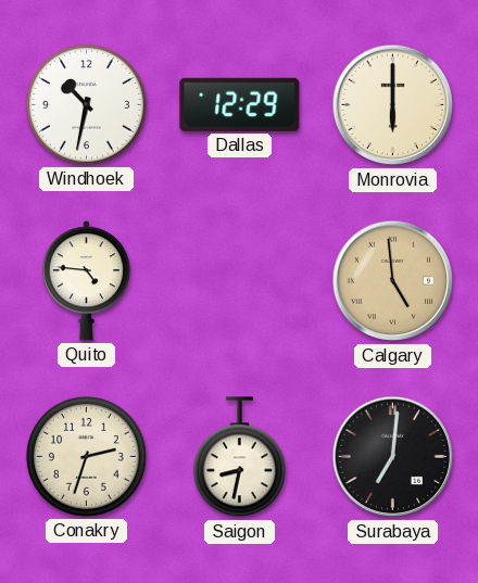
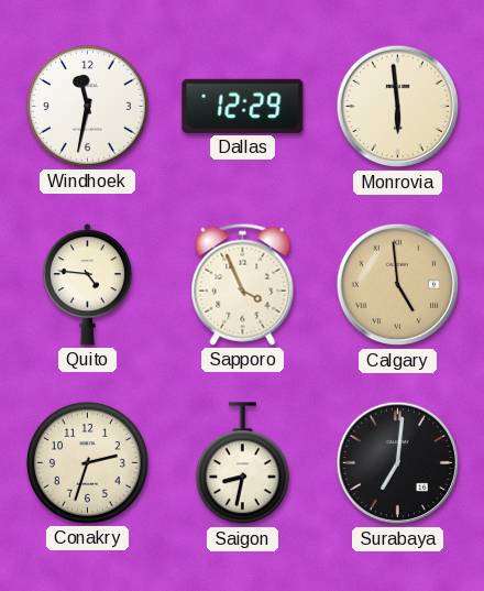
Windhoek: 10:32 -> 11:32 (87, 106)
Monrovia: 6:00 -> 5:59 (398, 107)
Sapporo: none -> 3:56 (243, 284)
